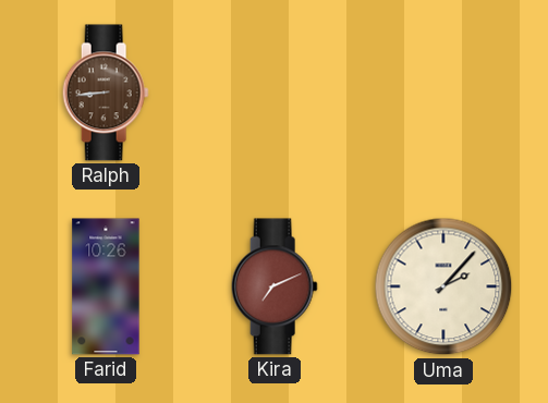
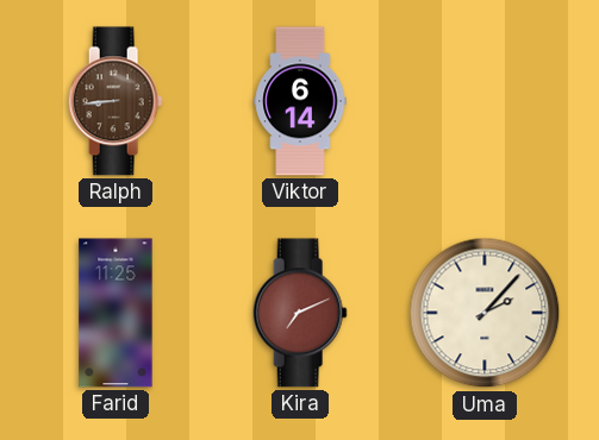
Viktor: none -> 6:14 (300, 101)
Farid: 10:26 -> 11:25 (116, 313)
